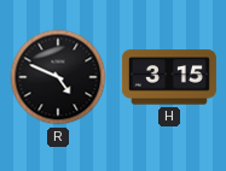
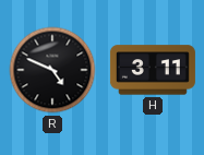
H: 3:15 -> 3:11 (153, 70)
